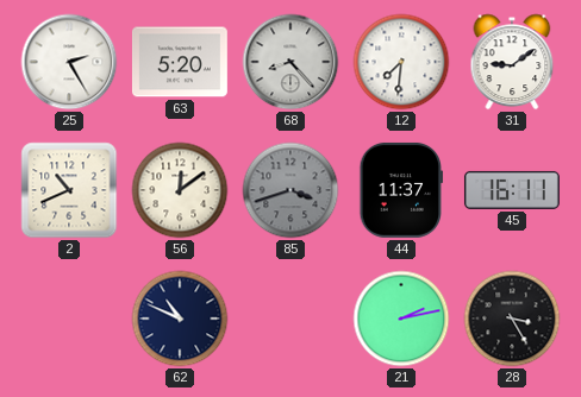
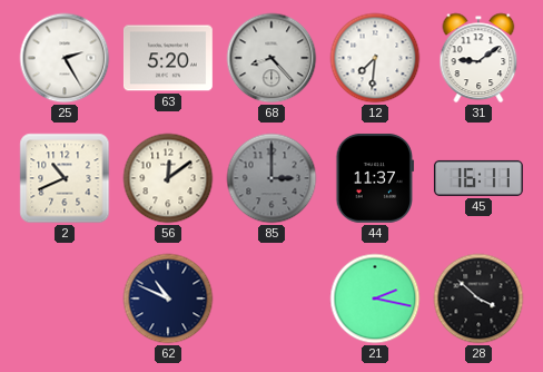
85: 3:42 -> 3:00 (271, 178)
21: 2:13 -> 2:17 (375, 298)
28: 3:25 -> 3:52 (478, 298)
